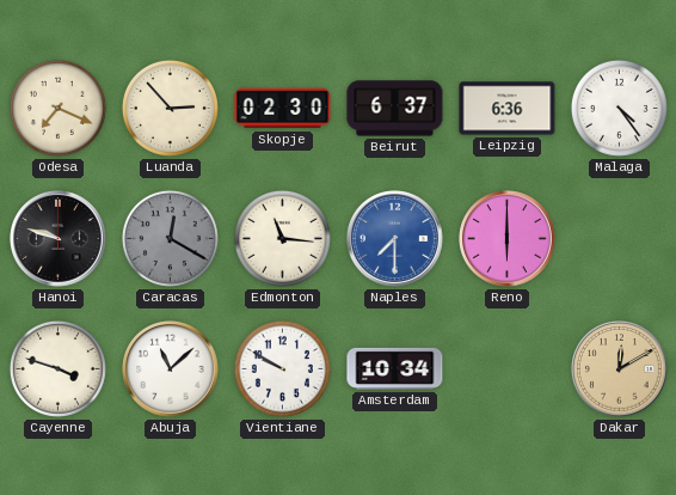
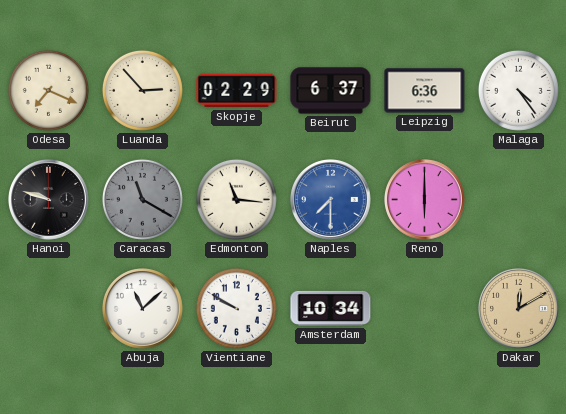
Skopje: 02:30 -> 02:29 (237, 91)
Caracas: 12:20 -> 11:20 (142, 199)
Cayenne: 3:48 -> none (57, 368)
